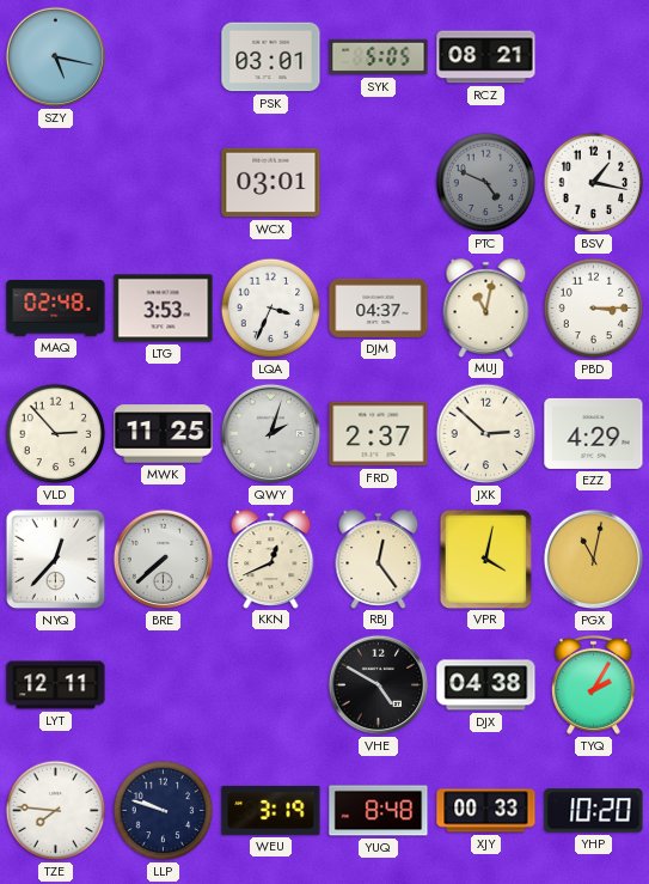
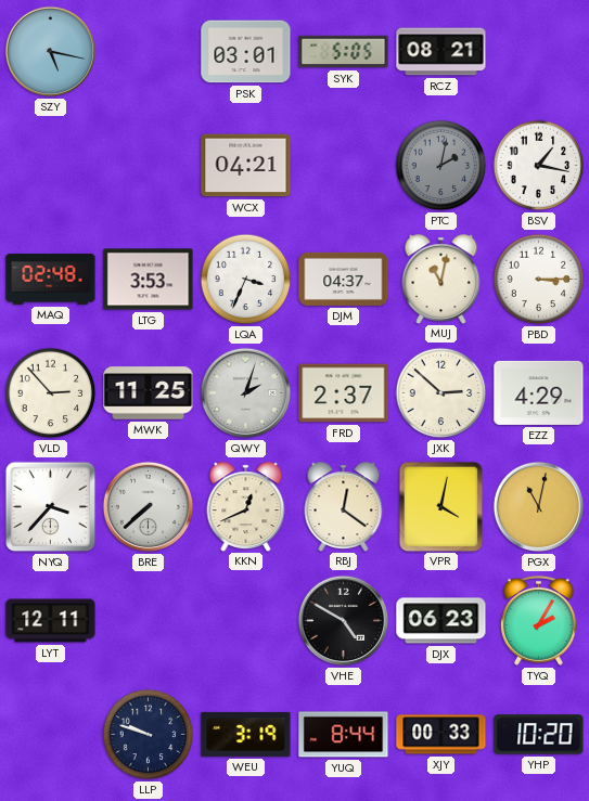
WCX: 03:01 -> 04:21 (246, 166)
PTC: 4:49 -> 2:02 (441, 166)
NYQ: 12:37 -> 3:37 (51, 507)
RBJ: 12:24 -> 12:21 (344, 506)
DJX: 04:38 -> 06:23 (441, 621)
TZE: 7:46 -> none (56, 811)
YUQ: 8:48 -> 8:44 (344, 735)
